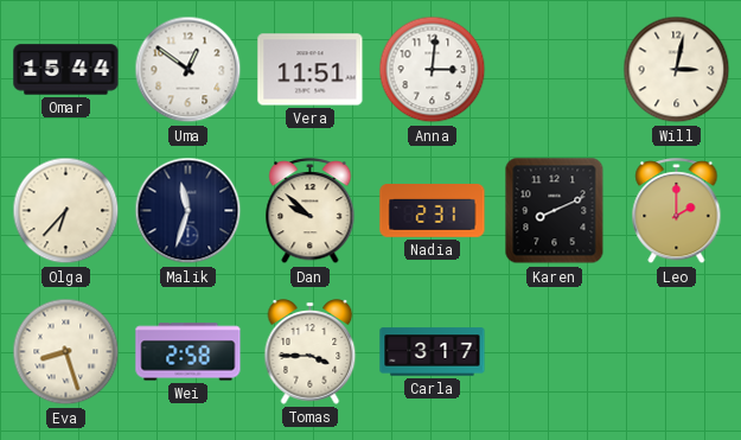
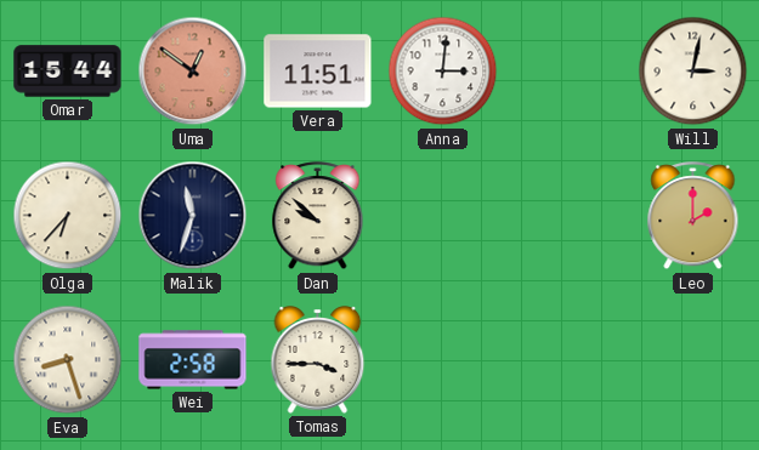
Uma dial: white -> salmon (193, 72)
Nadia: 2:31 -> none (433, 211)
Karen: 8:11 -> none (555, 211)
Carla: 3:17 -> none (433, 352)
